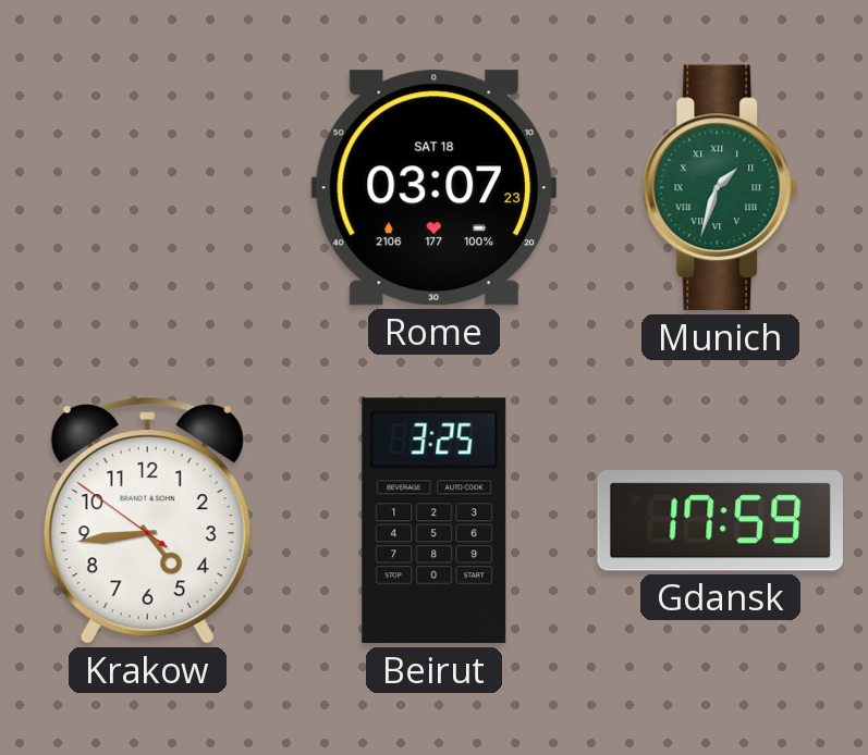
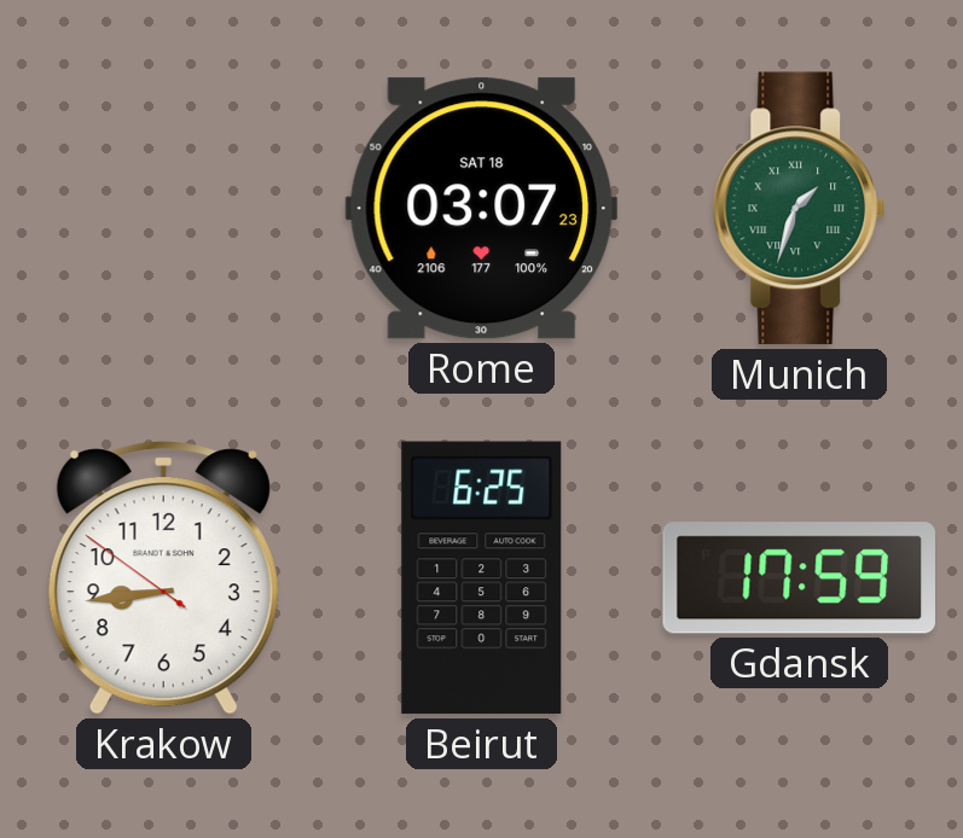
Krakow: 4:43 -> 8:43 (163, 578)
Beirut: 3:25 -> 6:25 (482, 578)
